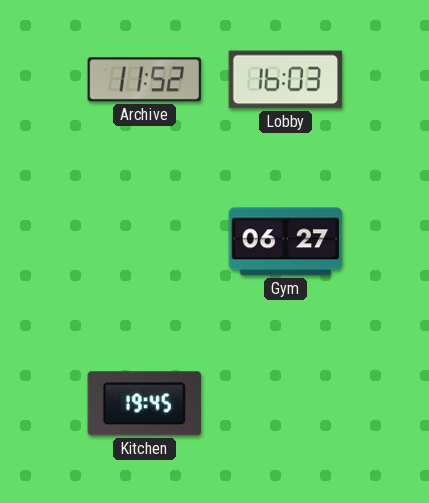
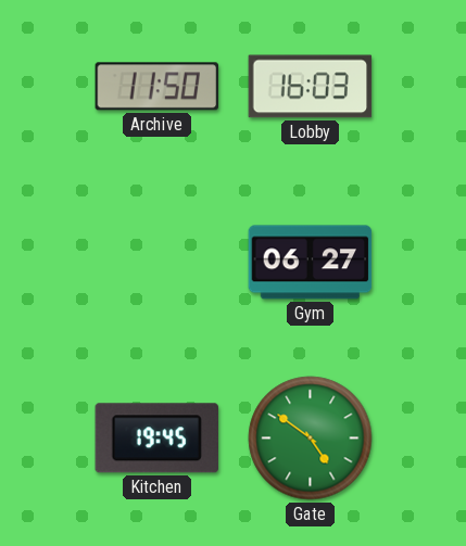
Archive: 11:52 -> 11:50 (156, 87)
Gate: none -> 4:51 (311, 439)
